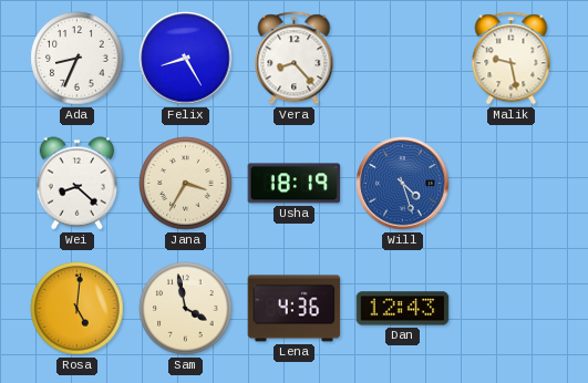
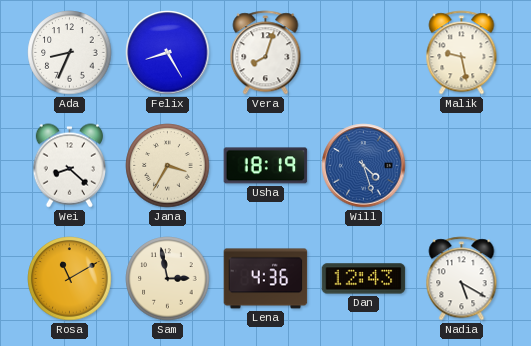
Vera: 8:23 -> 8:03 (266, 53)
Rosa: 5:01 -> 11:10 (70, 279)
Sam: 3:58 -> 2:58 (168, 279)
Nadia: none -> 5:20 (462, 279)
